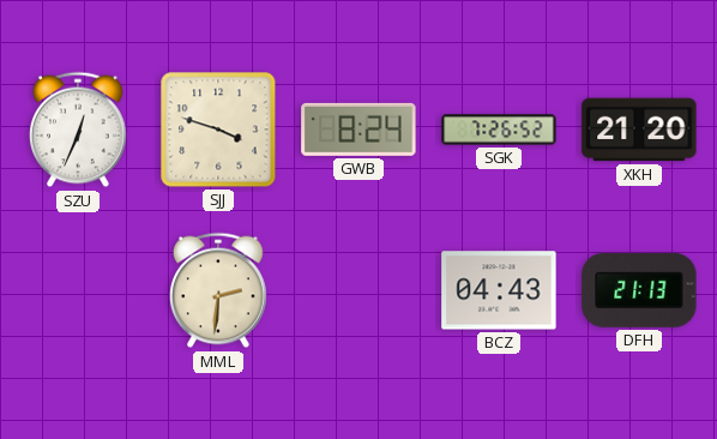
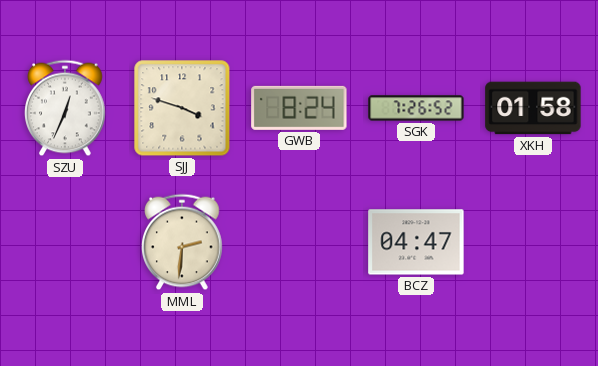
XKH: 21:20 -> 01:58 (533, 108)
BCZ: 04:43 -> 04:47 (416, 242)
DFH: 21:13 -> none (639, 290)
